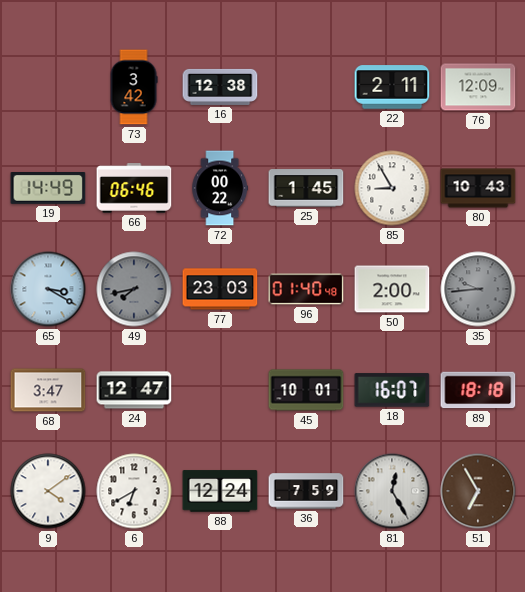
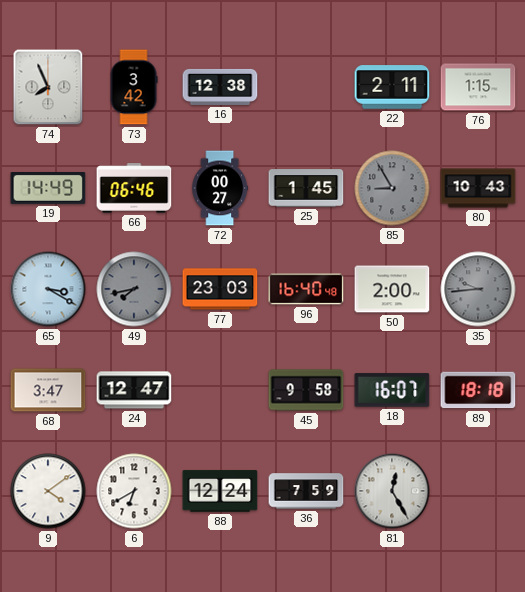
74: none -> 7:56 (48, 87)
76: 12:09 -> 1:15 (478, 87)
72: 00:22 -> 00:27 (219, 188)
85 dial: white -> grey (392, 188)
96: 01:40 -> 16:40 (306, 289)
45: 10:01 -> 9:58 (306, 390)
51: 6:55 -> none (478, 491)
